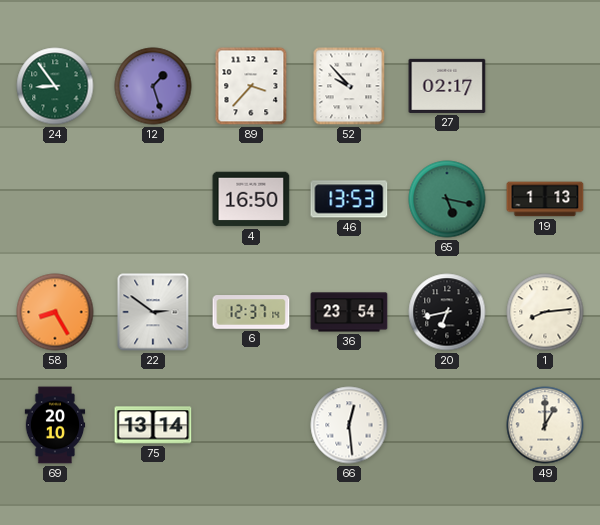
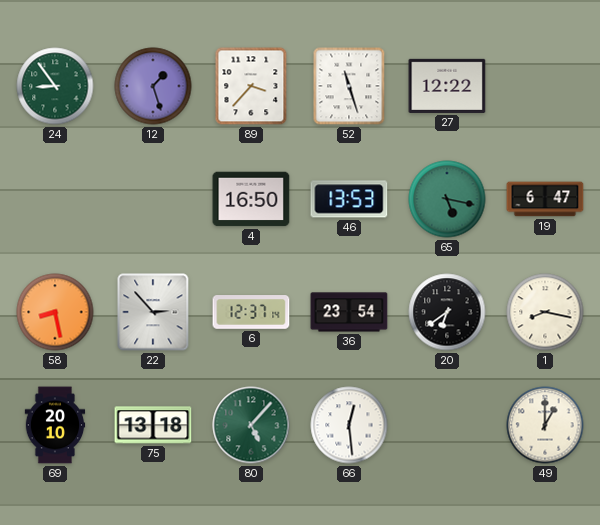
52: 9:53 -> 11:27 (349, 86)
27: 02:17 -> 12:22 (447, 86)
19: 1:13 -> 6:47 (545, 199)
58: 8:25 -> 8:28 (55, 312)
22: 2:51 -> 2:53 (153, 312)
20: 6:43 -> 6:39 (447, 312)
1: 8:14 -> 8:17 (545, 312)
75: 13:14 -> 13:18 (153, 425)
80: none -> 5:07 (251, 425)
